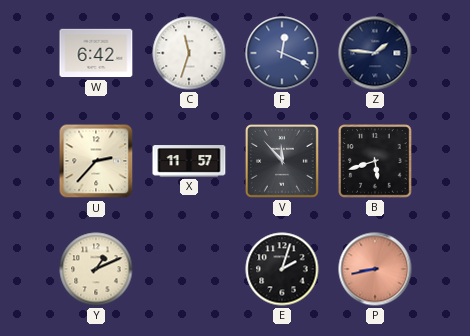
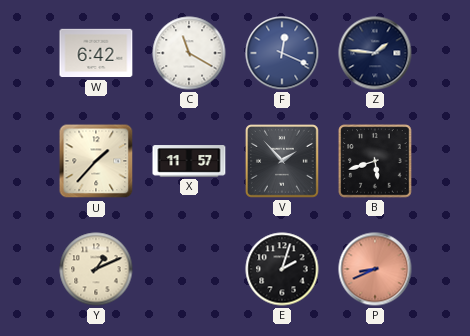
C: 11:33 -> 11:20 (189, 53)
U: 2:37 -> 1:37 (96, 161)
V: 11:53 -> 1:53 (283, 162)
P: 8:43 -> 8:41 (375, 269)
